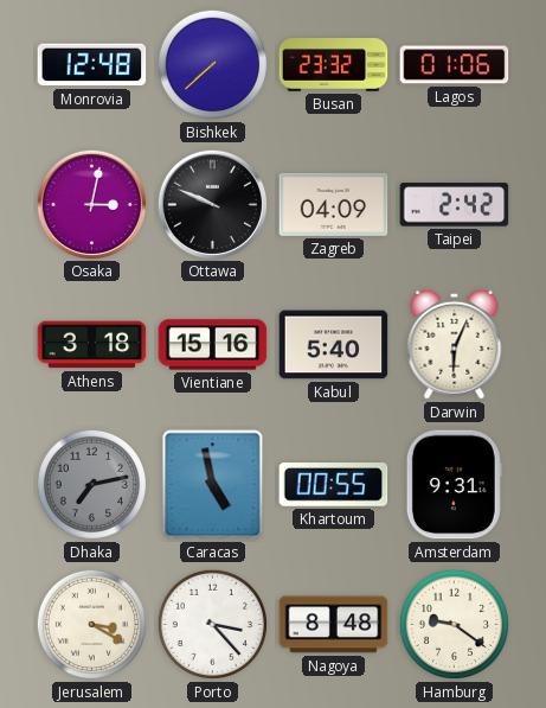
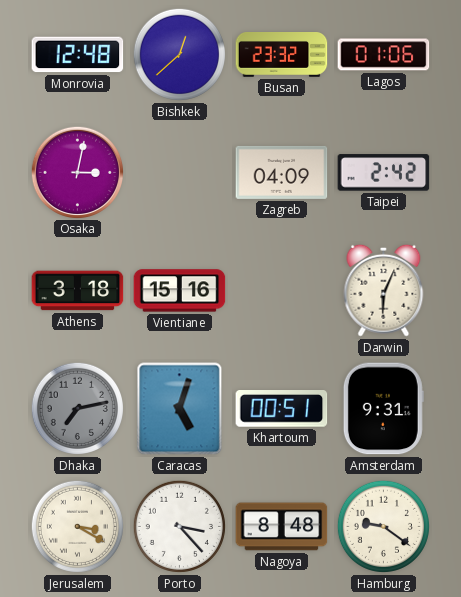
Bishkek: 7:38 -> 12:38 (179, 54)
Ottawa: 9:49 -> none (212, 204)
Kabul: 5:40 -> none (334, 345)
Caracas: 4:58 -> 5:03 (180, 409)
Khartoum: 00:55 -> 00:51 (282, 409)
